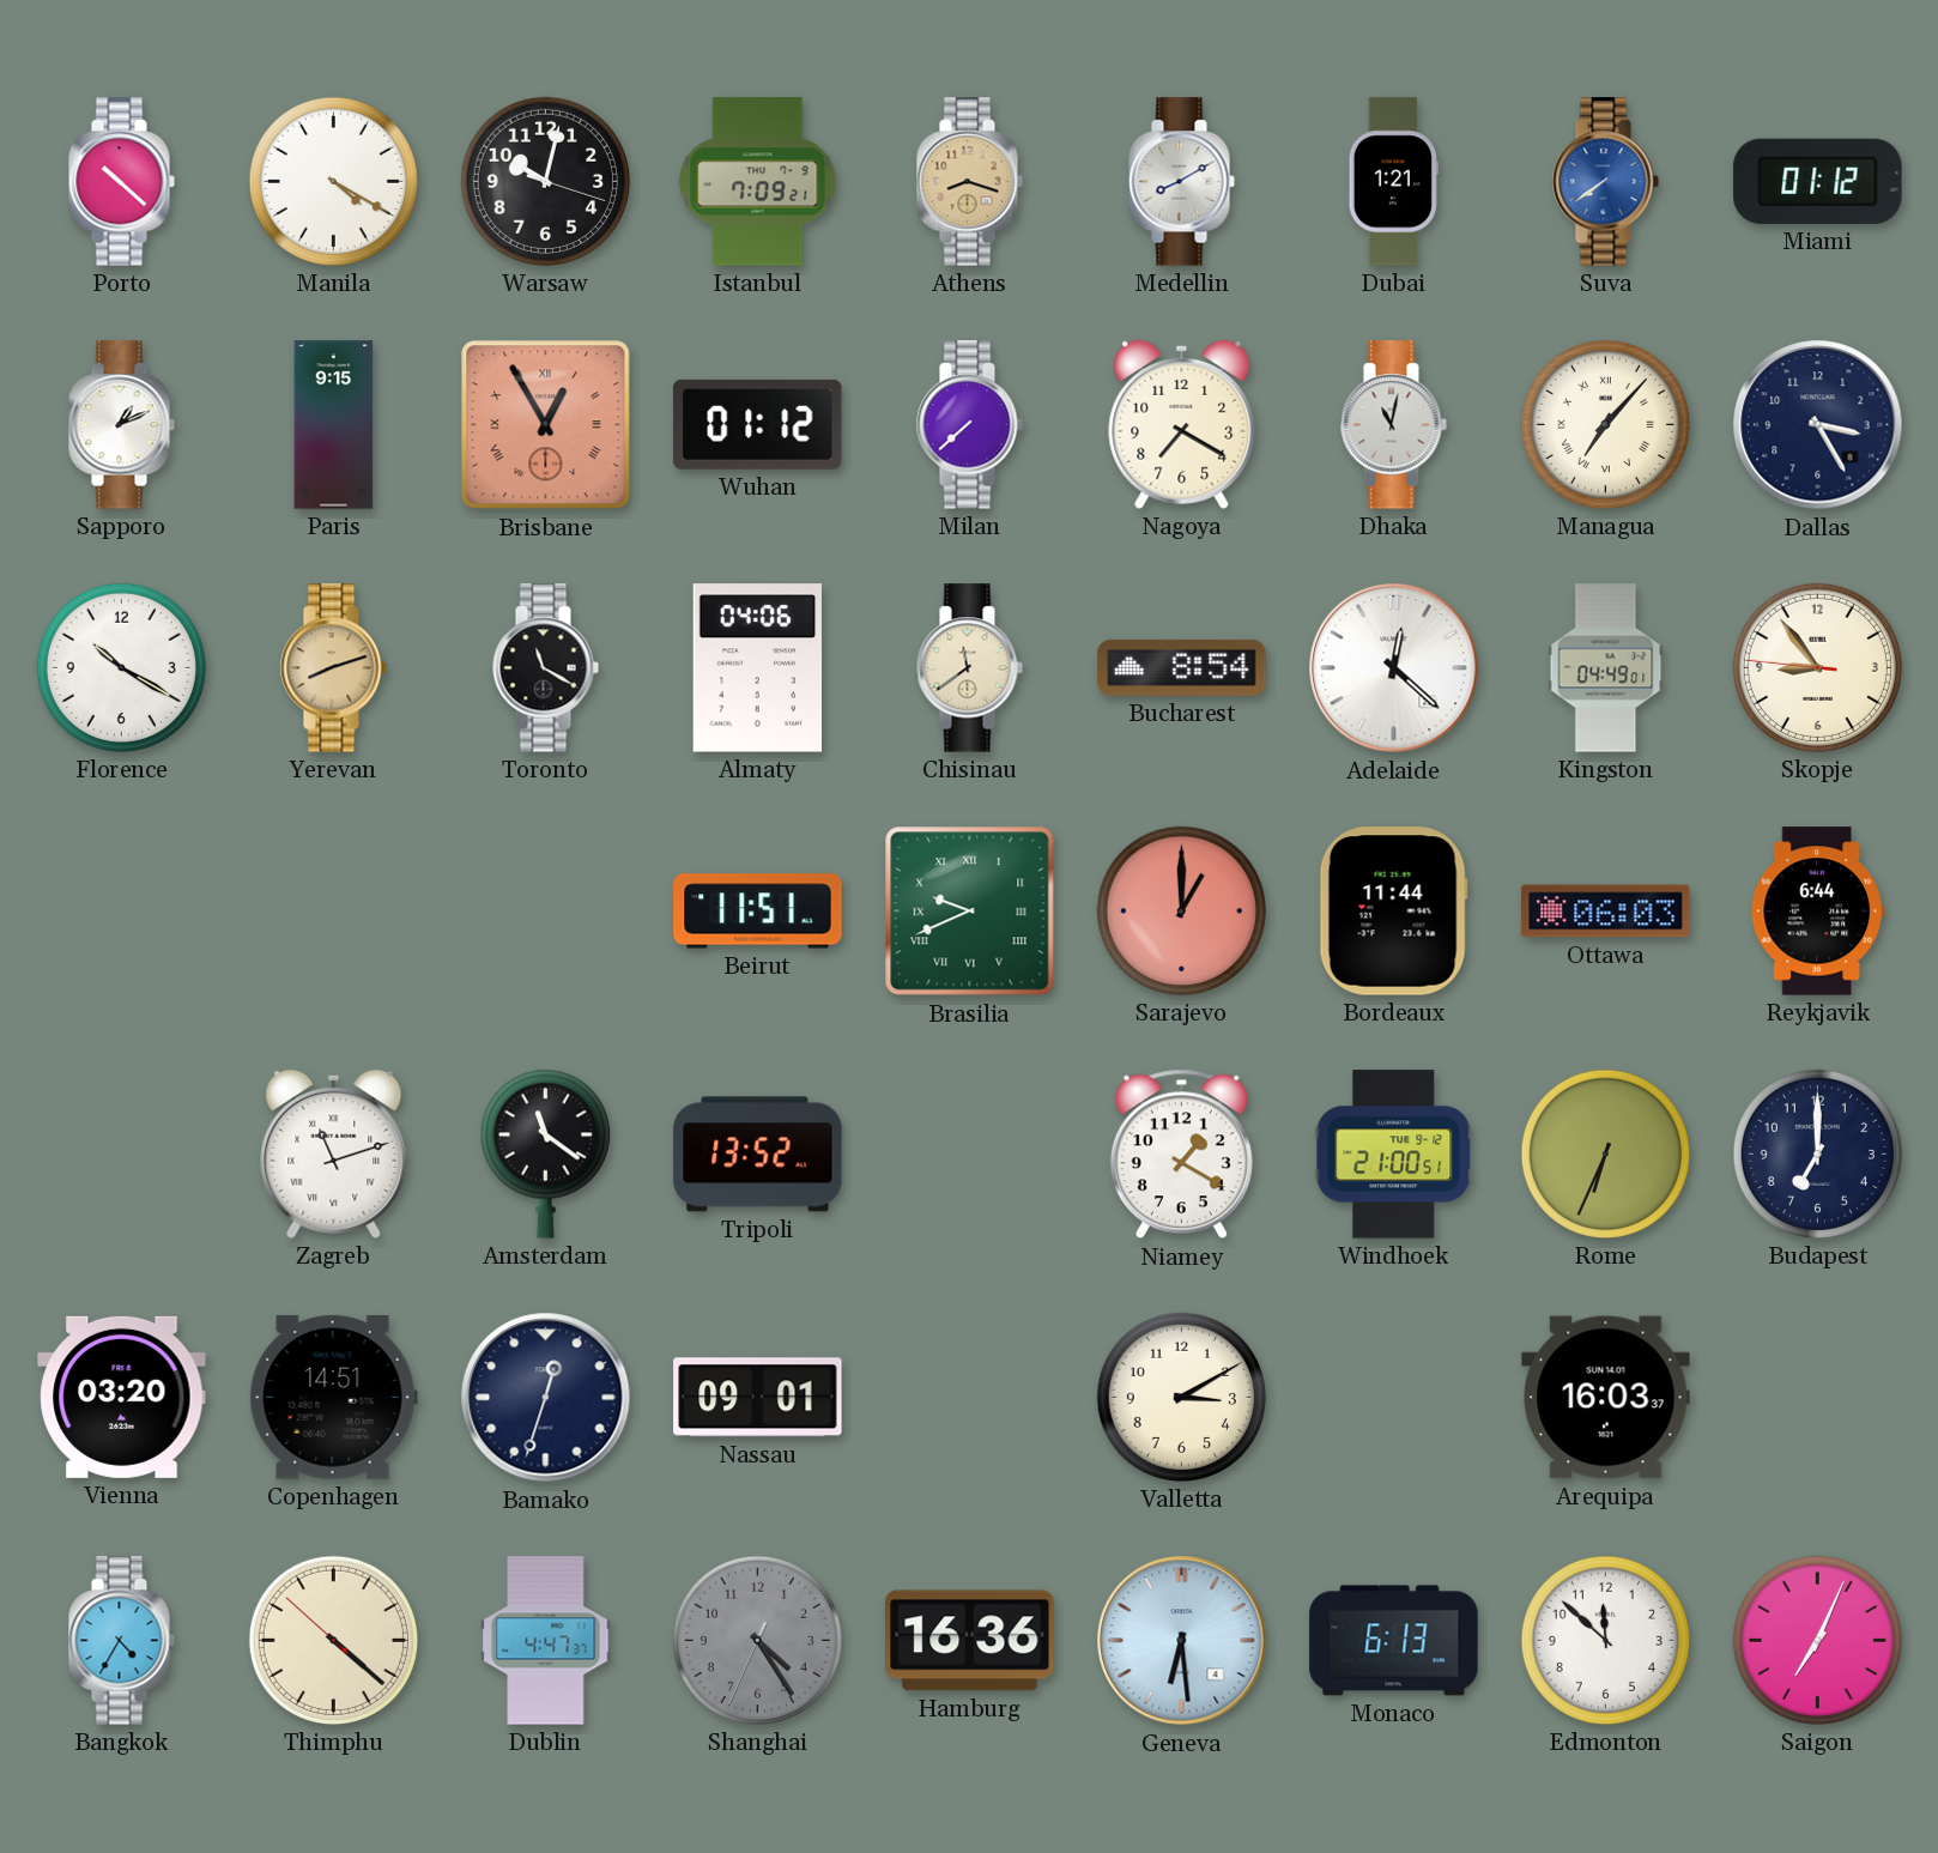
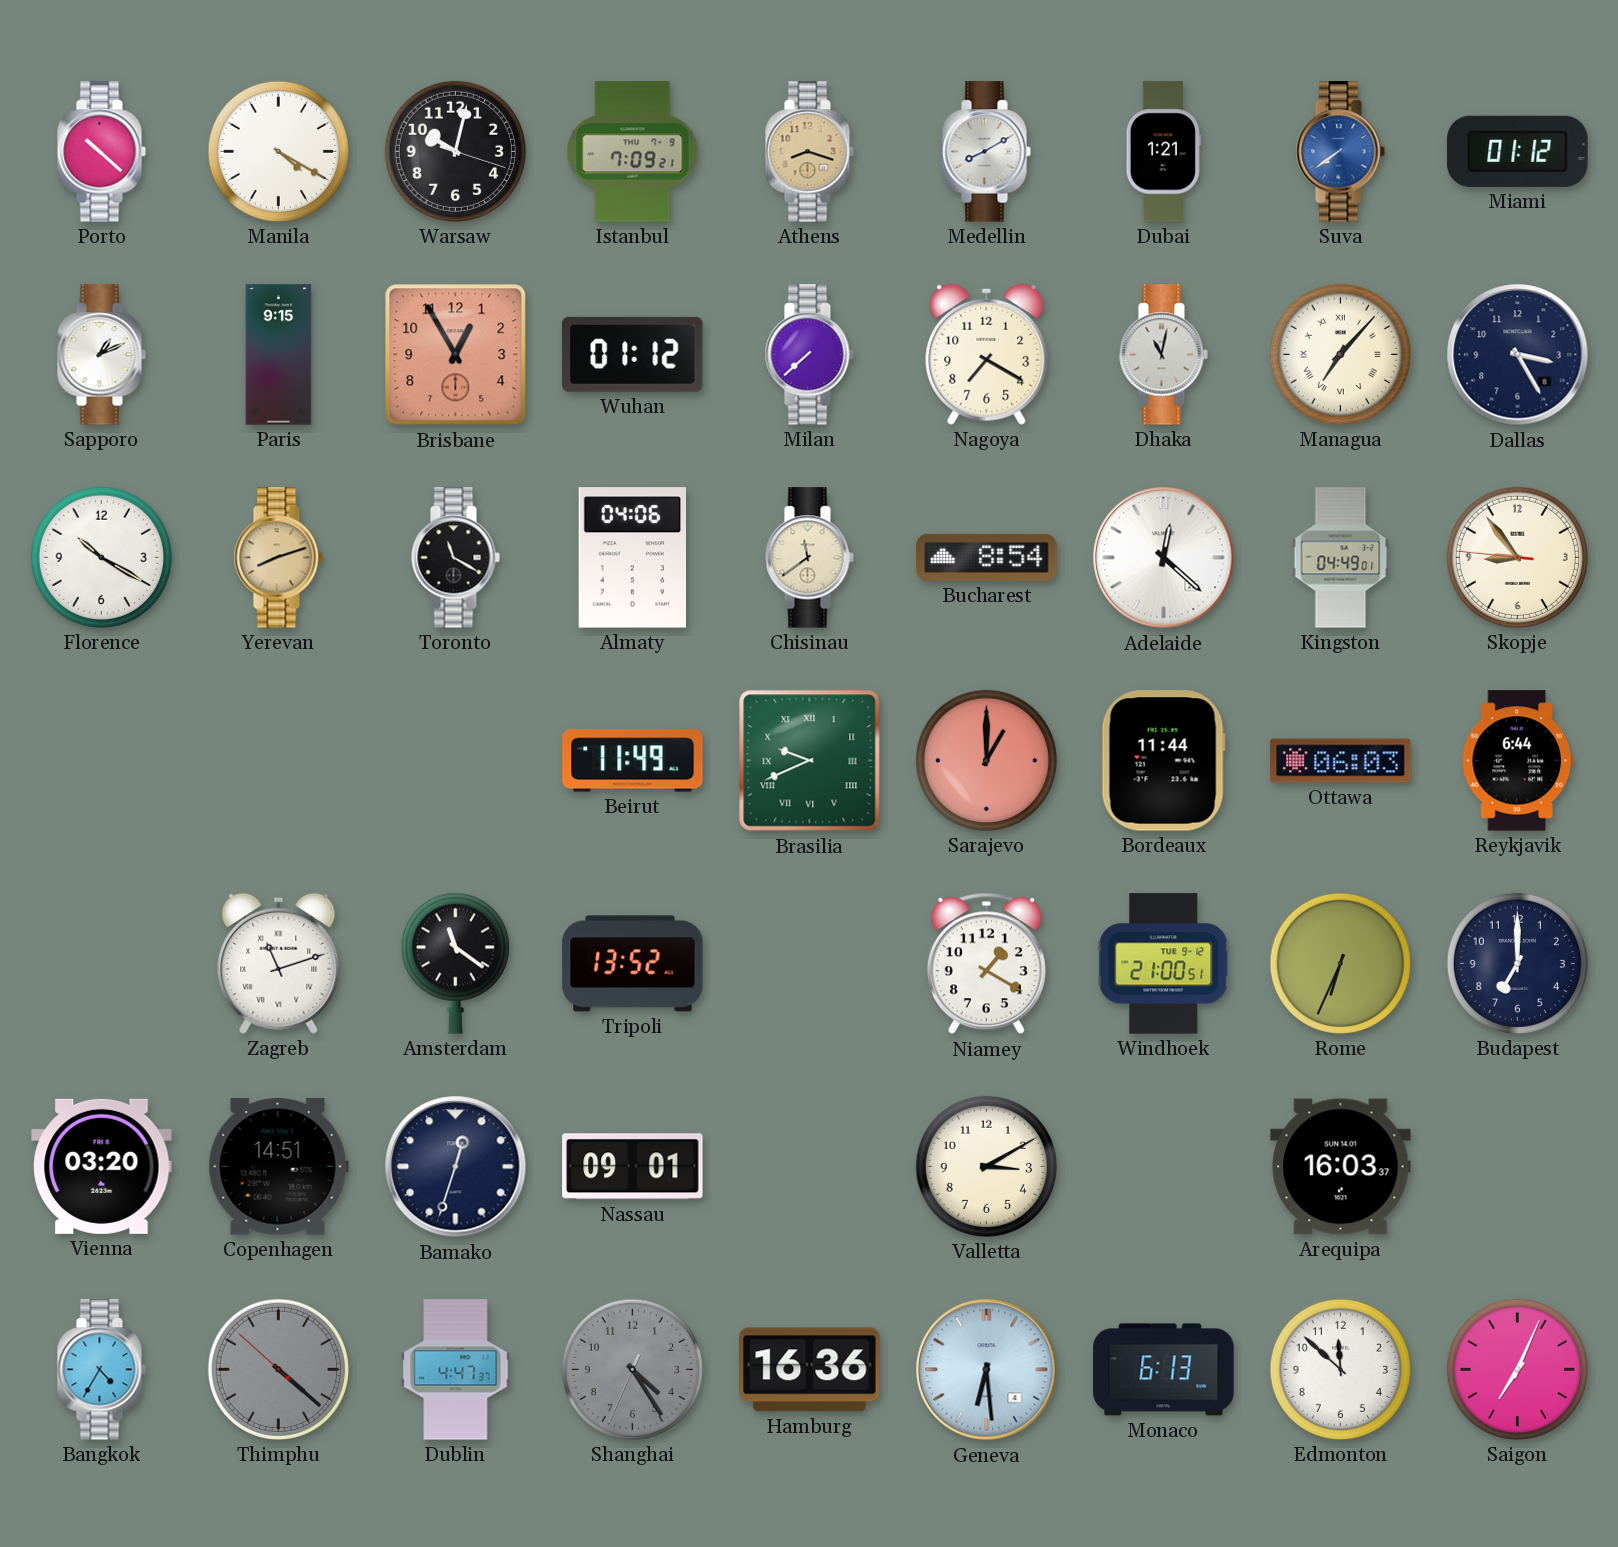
Brisbane numerals: Roman -> Arabic (456, 355)
Beirut: 11:51 -> 11:49 (633, 761)
Thimphu dial: cream -> grey (278, 1369)
